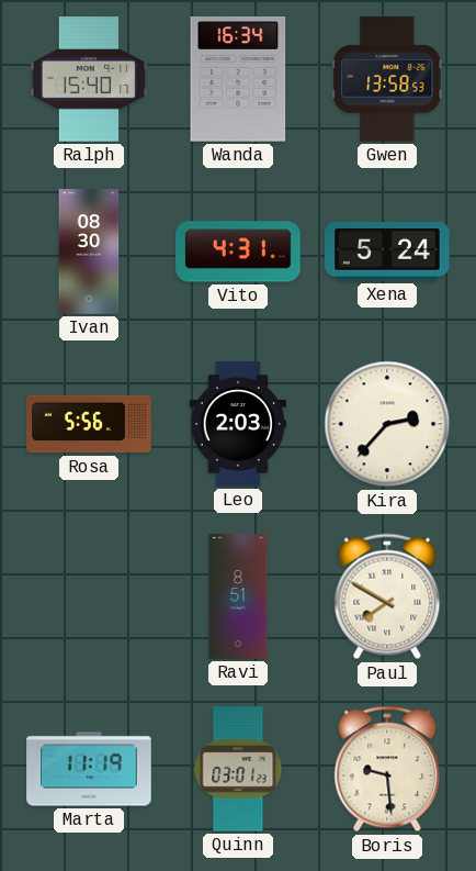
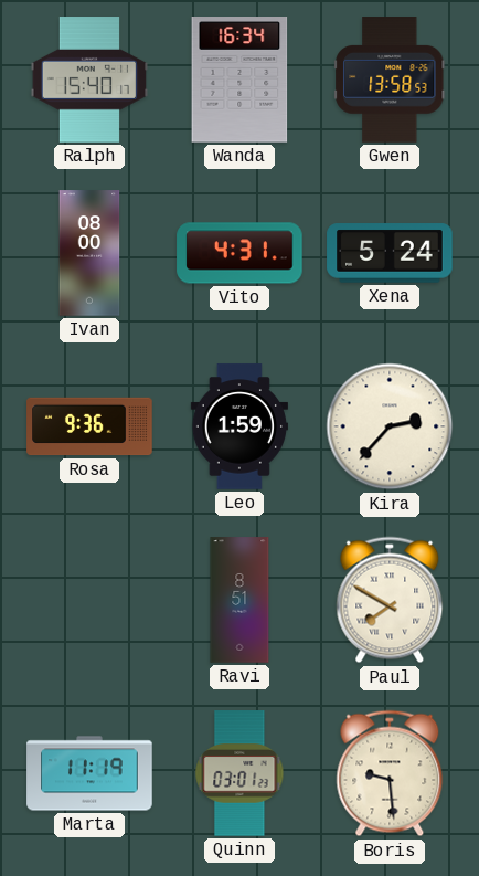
Ivan: 08:30 -> 08:00 (89, 253)
Rosa: 5:56 -> 9:36 (89, 426)
Leo: 2:03 -> 1:59 (239, 426)
